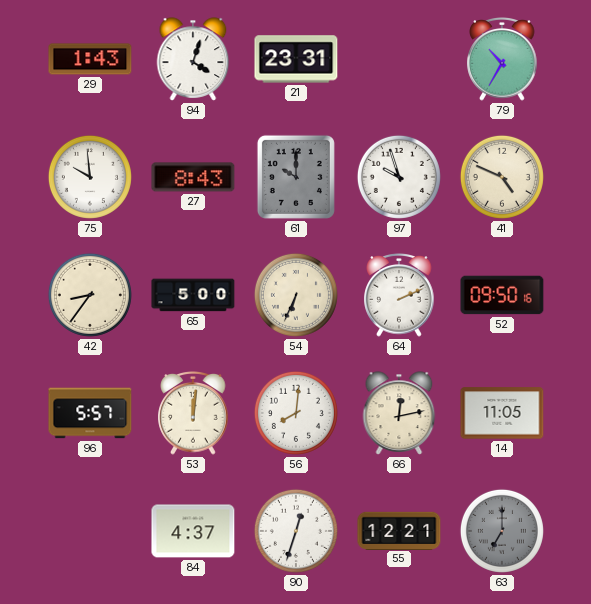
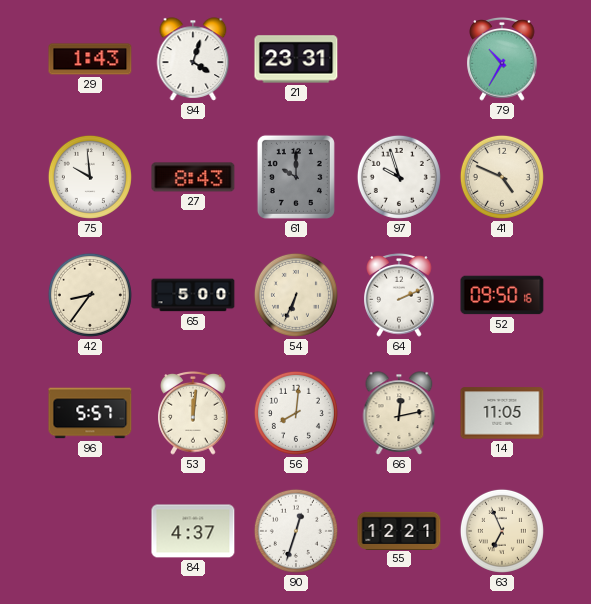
63: 7:00 -> 6:56 (502, 531)
63 dial: grey -> cream (502, 531)
